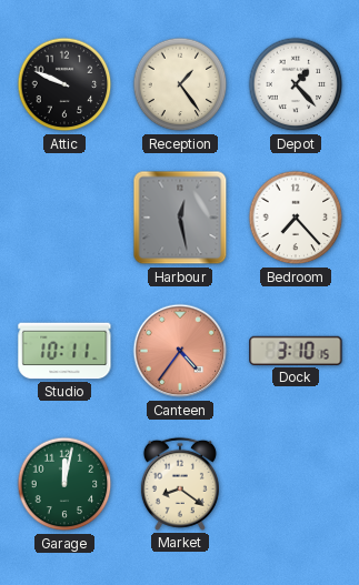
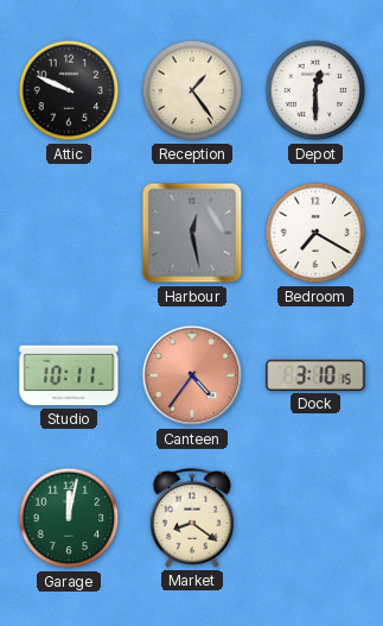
Depot: 1:23 -> 12:30 (315, 90)
Bedroom: 7:23 -> 7:20 (315, 233)
